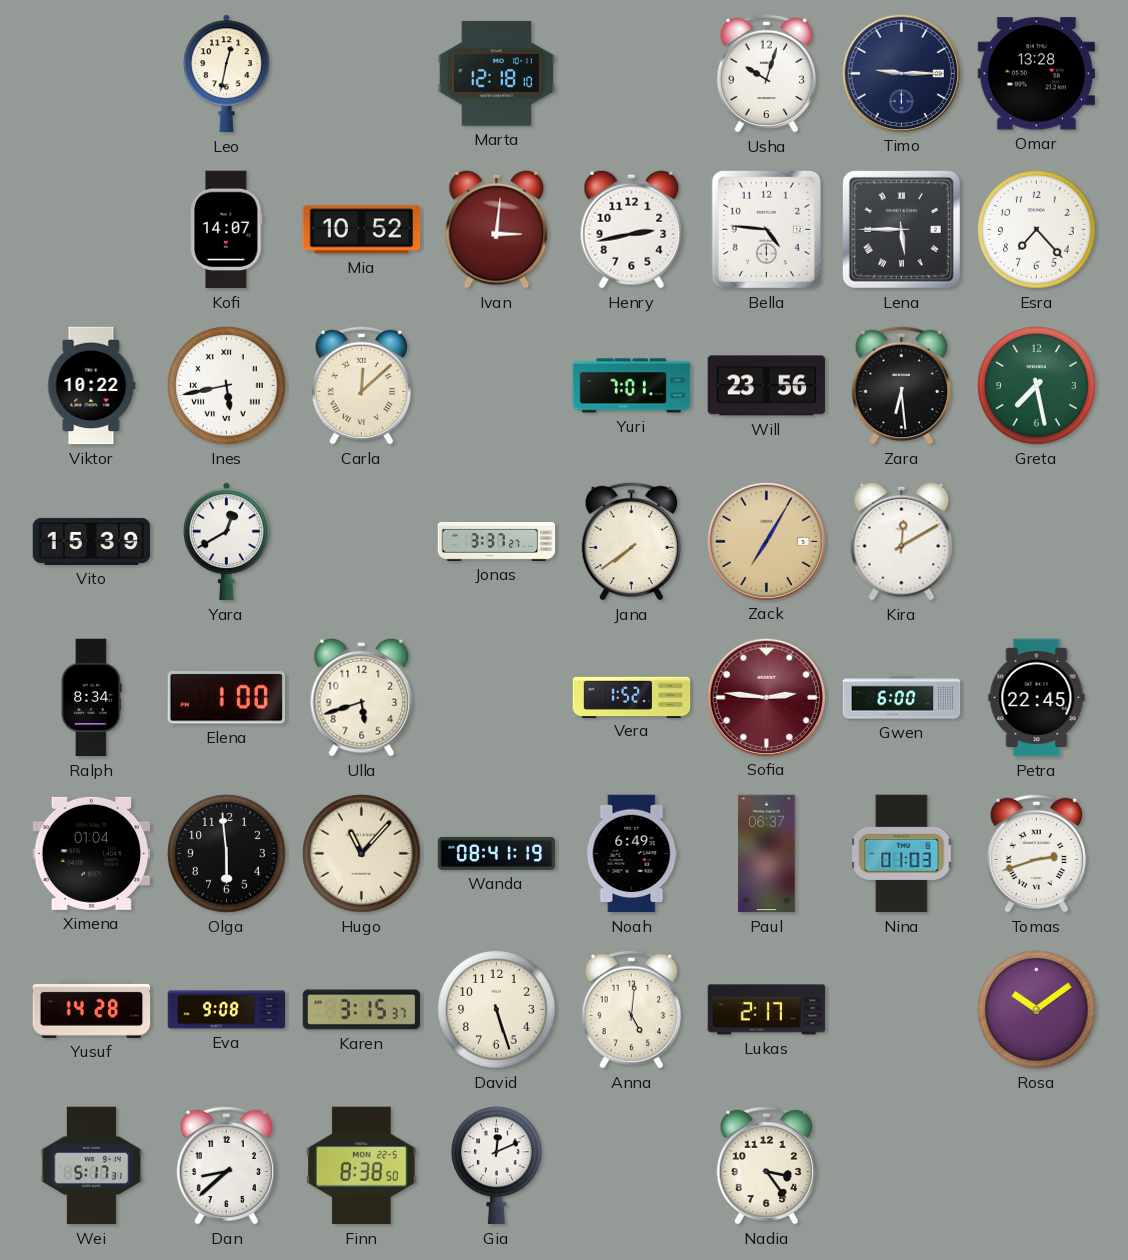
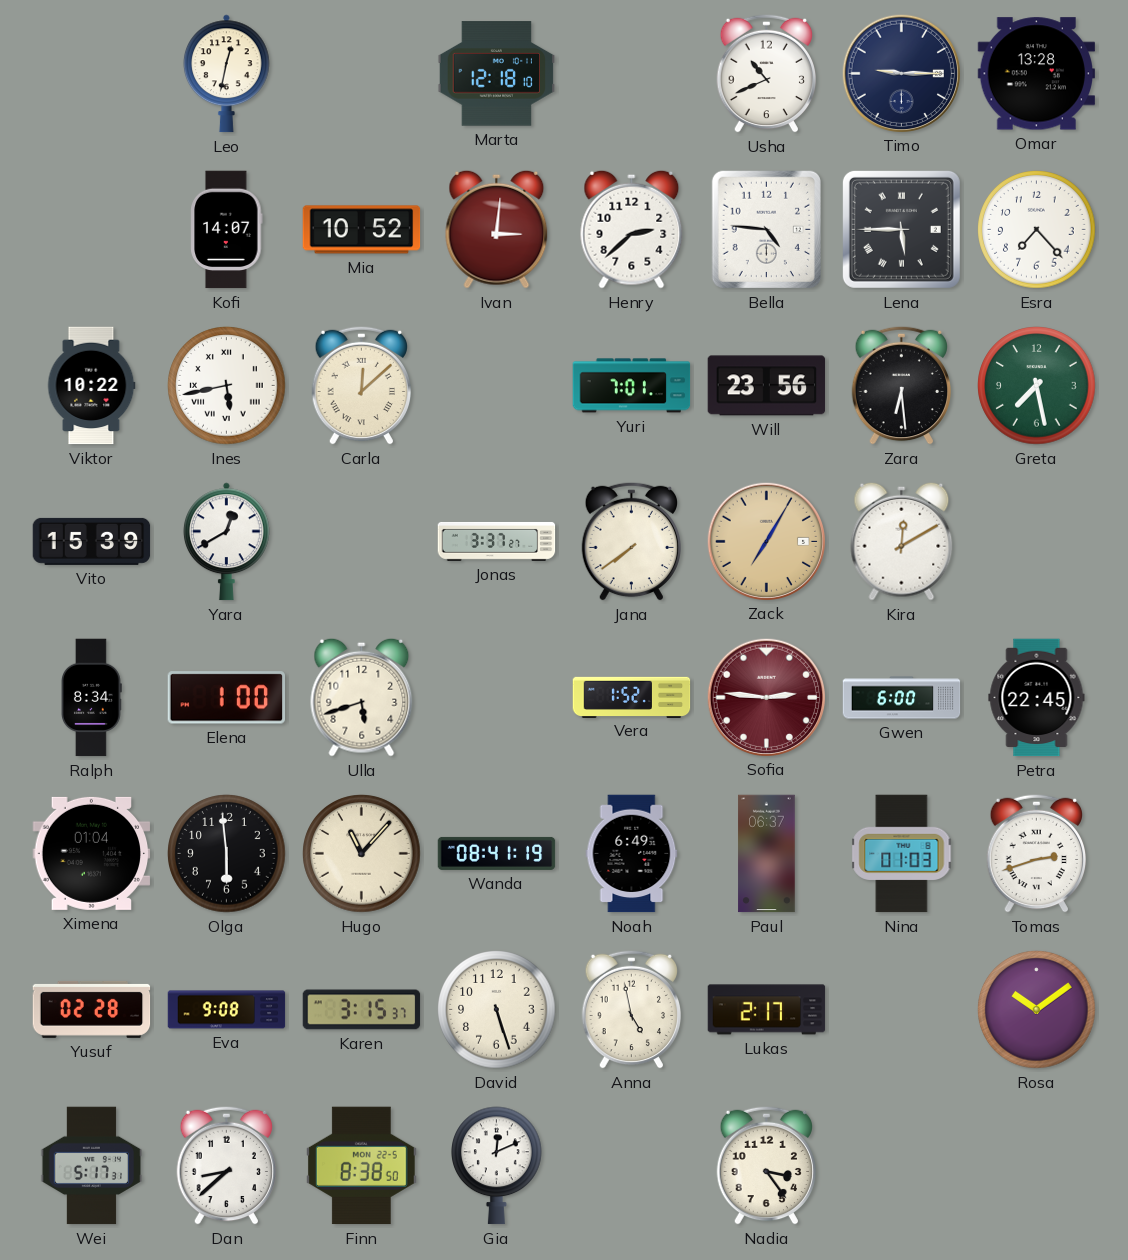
Usha: 10:03 -> 10:41 (766, 73)
Henry: 2:43 -> 2:38 (632, 229)
Yusuf: 14:28 -> 02:28 (92, 1009)
Anna: 5:01 -> 4:58 (631, 1009)
